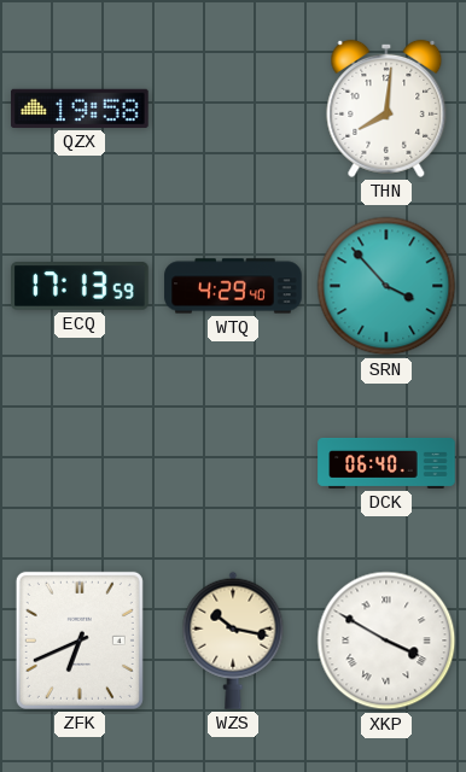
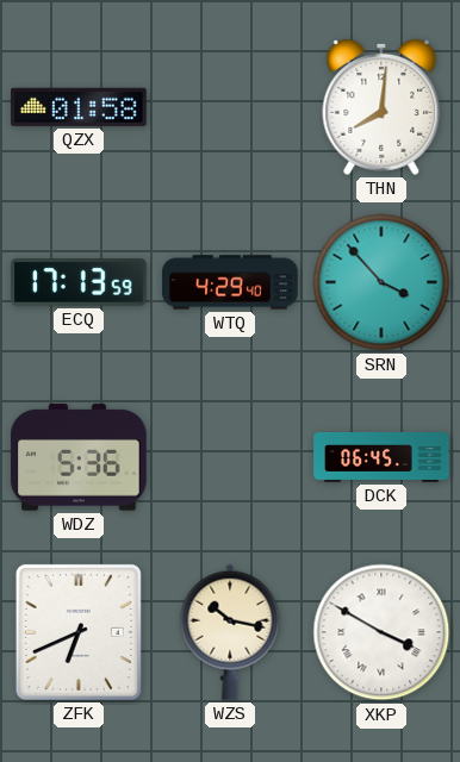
QZX: 19:58 -> 01:58 (79, 107)
WDZ: none -> 5:36 (79, 457)
DCK: 06:40 -> 06:45 (381, 457)
